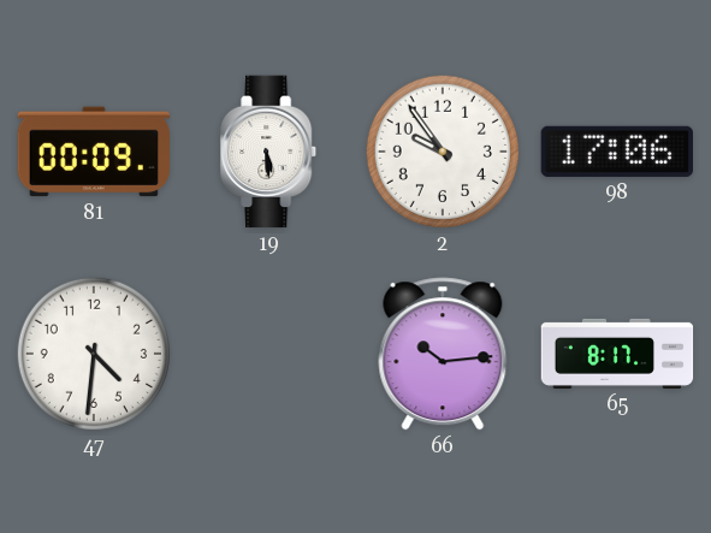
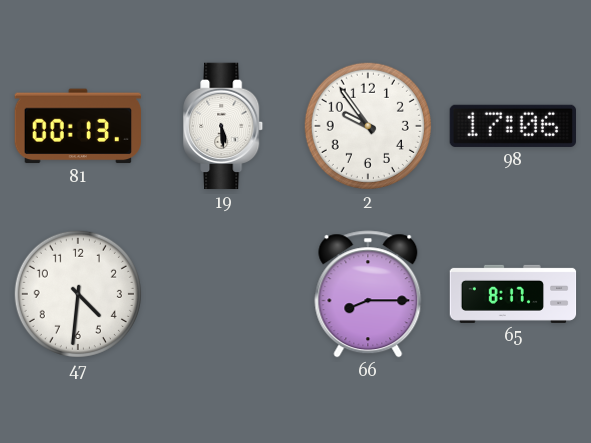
81: 00:09 -> 00:13 (77, 126)
66: 10:14 -> 8:15 (368, 294)
